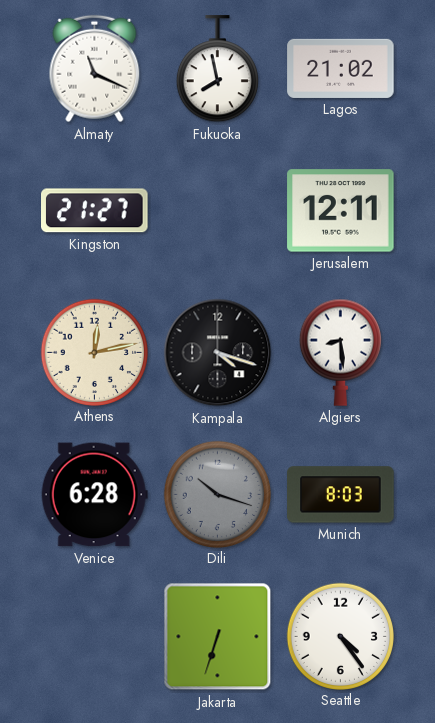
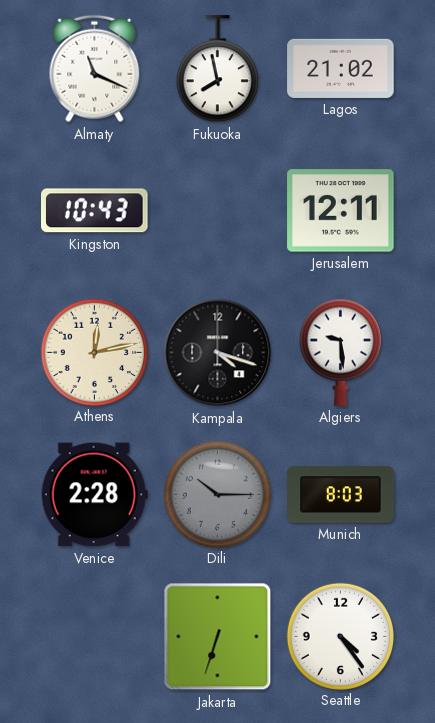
Kingston: 21:27 -> 10:43 (95, 211)
Algiers: 8:29 -> 9:29 (340, 352)
Venice: 6:28 -> 2:28 (94, 495)
Dili: 10:18 -> 10:15 (217, 494)
